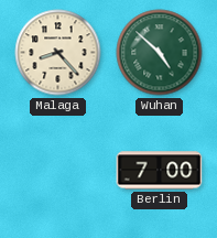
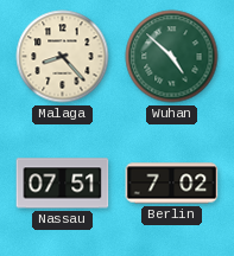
Nassau: none -> 07:51 (63, 184)
Berlin: 7:00 -> 7:02 (172, 184)
